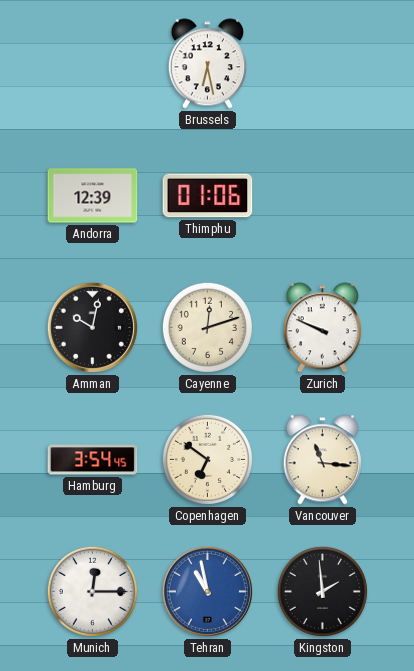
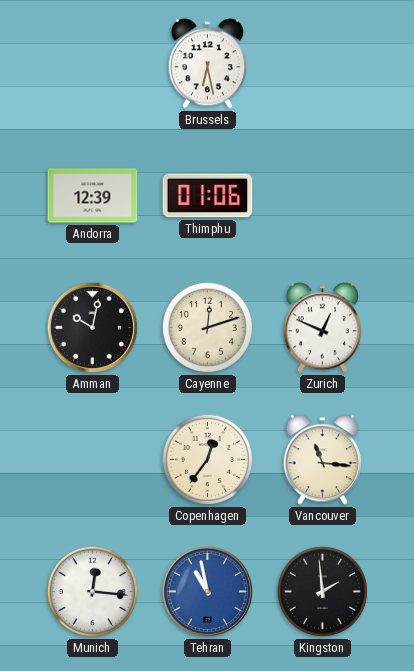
Zurich: 9:49 -> 12:49 (322, 328)
Hamburg: 3:54 -> none (93, 460)
Copenhagen: 6:51 -> 12:36 (207, 459)
Munich: 12:15 -> 12:16 (92, 591)
